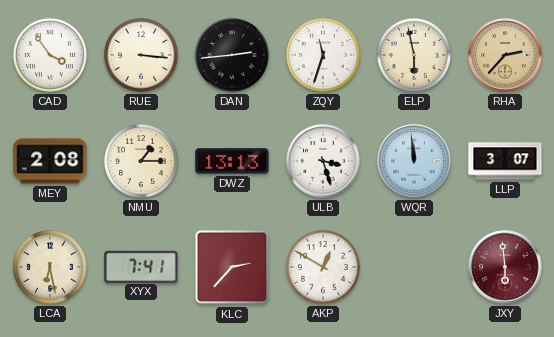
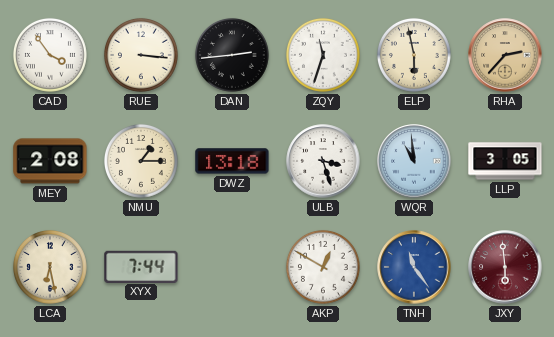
DWZ: 13:13 -> 13:18 (232, 161)
WQR: 11:59 -> 10:59 (414, 161)
LLP: 3:07 -> 3:05 (505, 161)
XYX: 7:41 -> 7:44 (141, 266)
KLC: 2:37 -> none (232, 267)
TNH: none -> 11:24 (414, 267)
